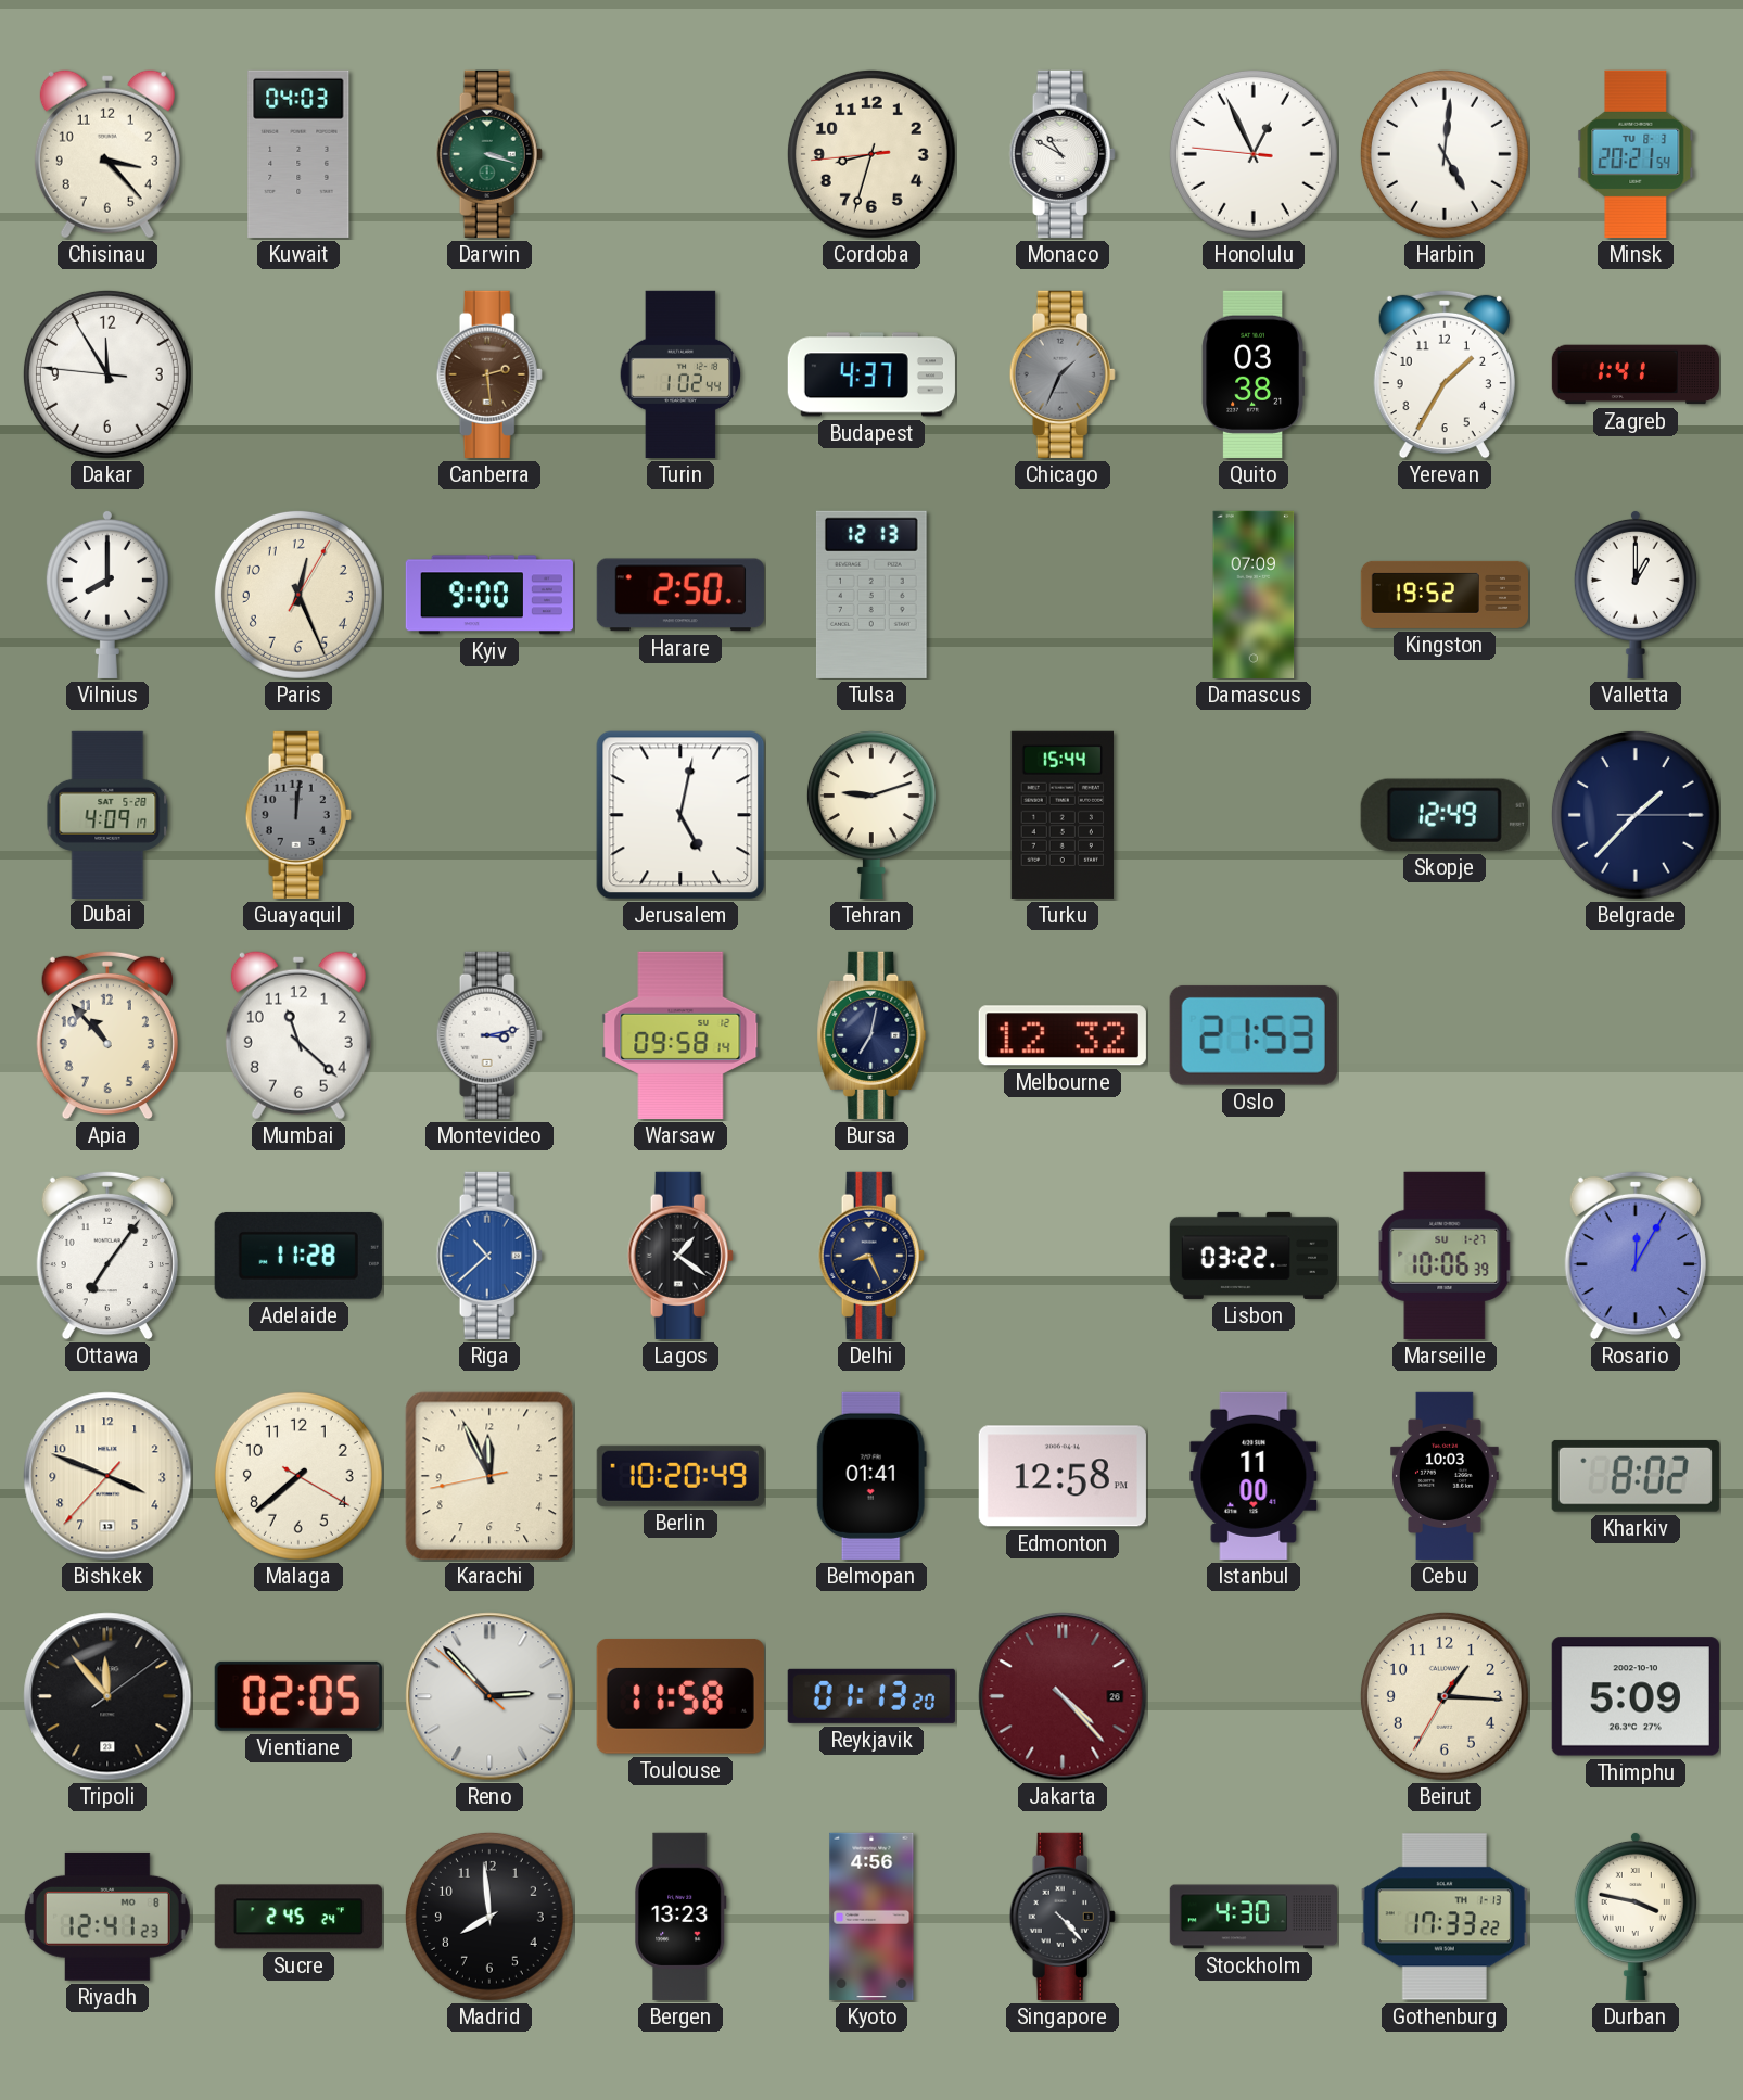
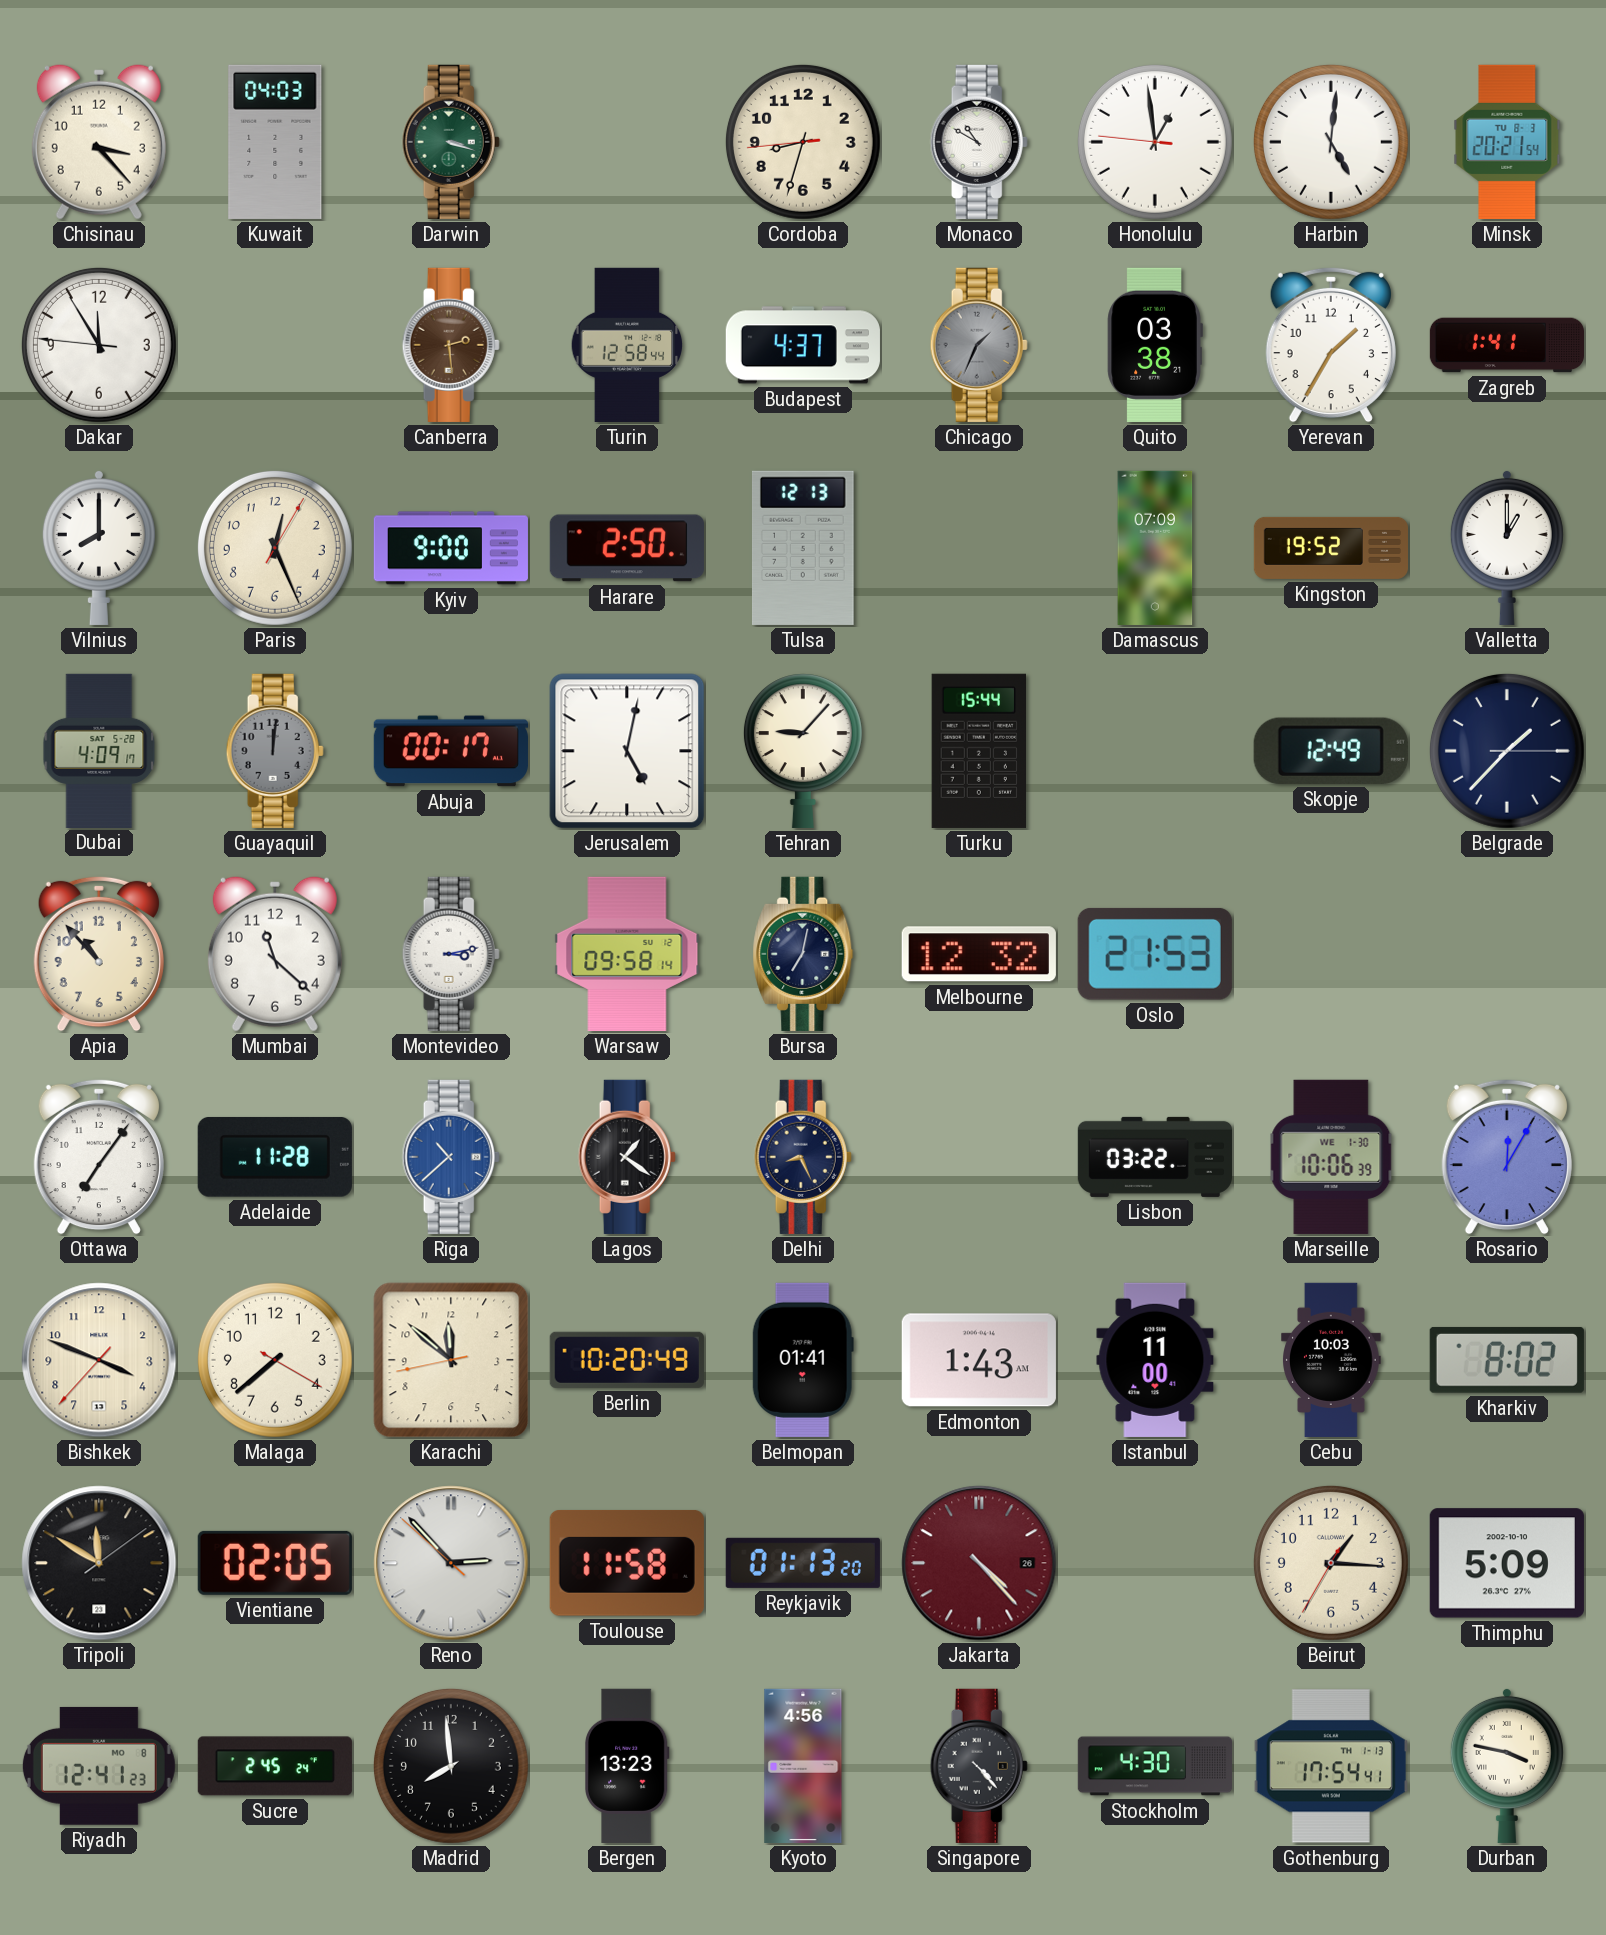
Honolulu: 12:55 -> 12:58 (1155, 142)
Turin: 1:02 -> 12:58 (627, 345)
Abuja: none -> 00:17 (451, 751)
Tehran: 9:12 -> 9:07 (803, 751)
Marseille date: SU 1-27 -> WE 1-30 (1331, 1157)
Karachi: 11:55 -> 11:51 (451, 1360)
Edmonton: 12:58 -> 1:43 (979, 1360)
Tripoli: 11:53 -> 11:50 (99, 1563)
Gothenburg: 17:33 -> 17:54 (1331, 1766)
